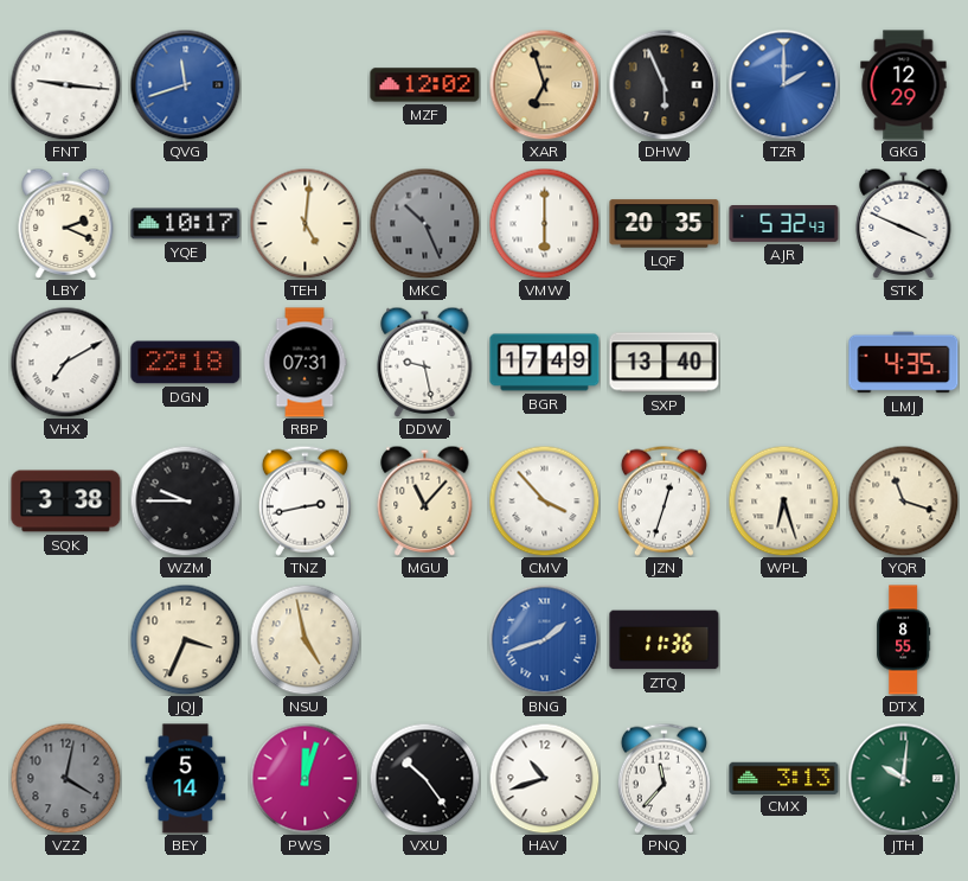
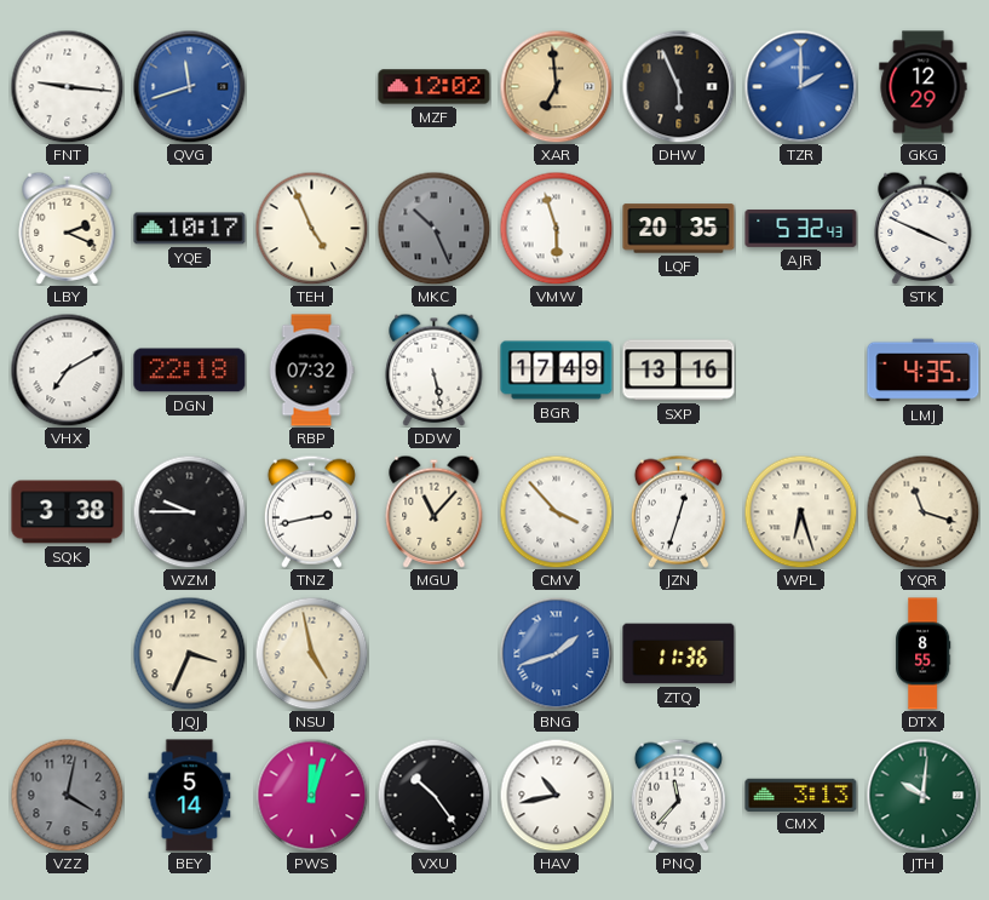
XAR: 6:57 -> 6:59 (556, 86)
TEH: 5:01 -> 4:56 (311, 228)
VMW: 6:00 -> 5:57 (556, 228)
RBP: 07:31 -> 07:32 (311, 371)
DDW: 9:28 -> 5:28 (435, 369)
SXP: 13:40 -> 13:16 (679, 371)
HAV: 10:42 -> 10:43 (556, 795)
